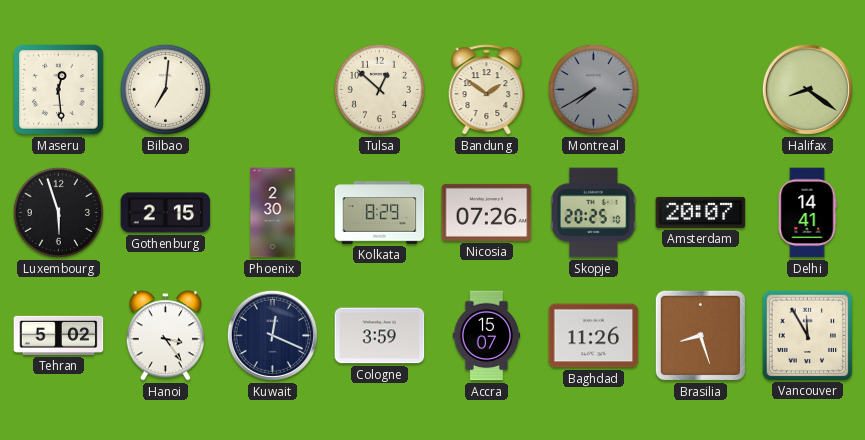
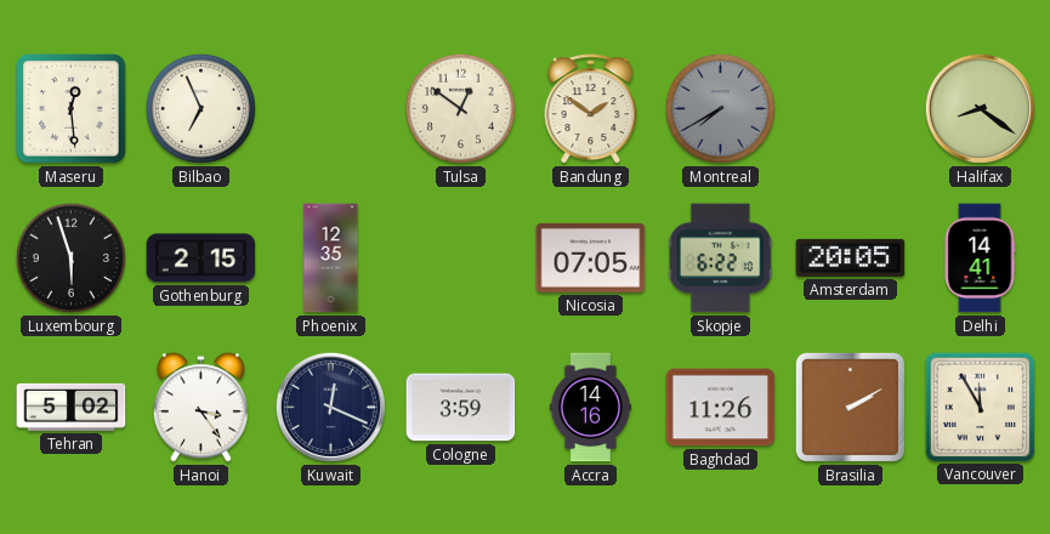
Bilbao: 7:01 -> 6:56 (200, 108)
Tulsa: 12:52 -> 12:51 (460, 108)
Phoenix: 2:30 -> 12:35 (331, 259)
Kolkata: 8:29 -> none (380, 213)
Nicosia: 07:26 -> 07:05 (591, 257)
Skopje: 20:25 -> 6:22 (721, 259)
Amsterdam: 20:07 -> 20:05 (851, 257)
Accra: 15:07 -> 14:16 (591, 408)
Brasilia: 8:27 -> 2:10 (850, 407)
